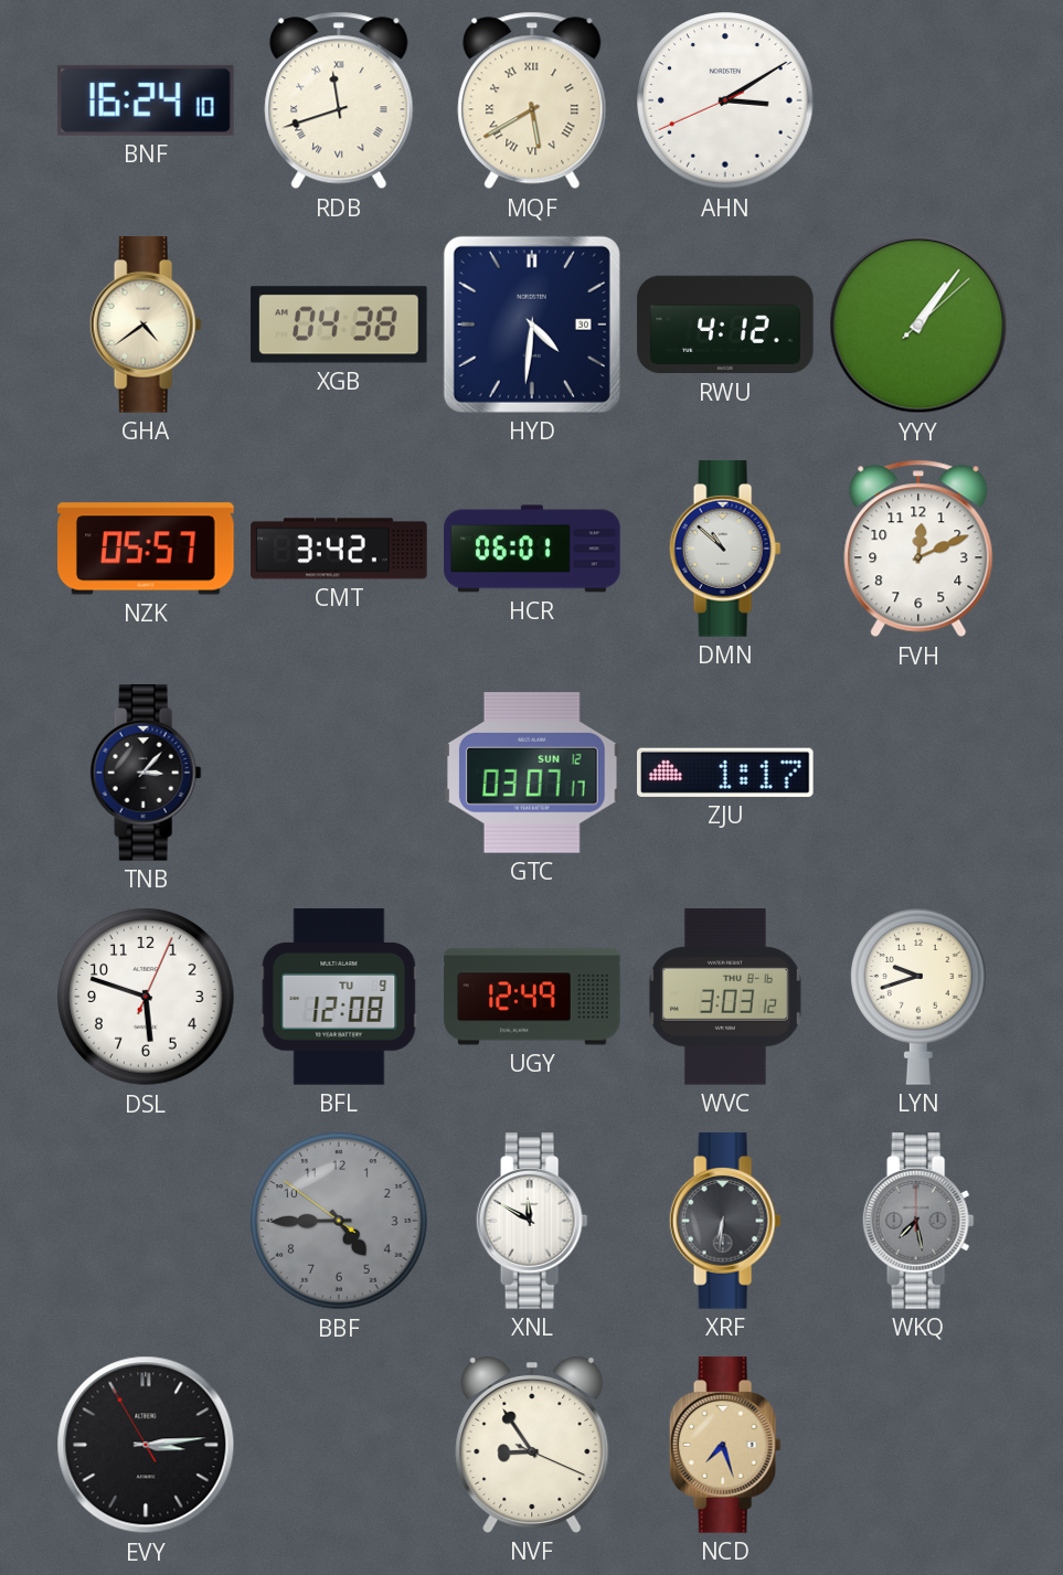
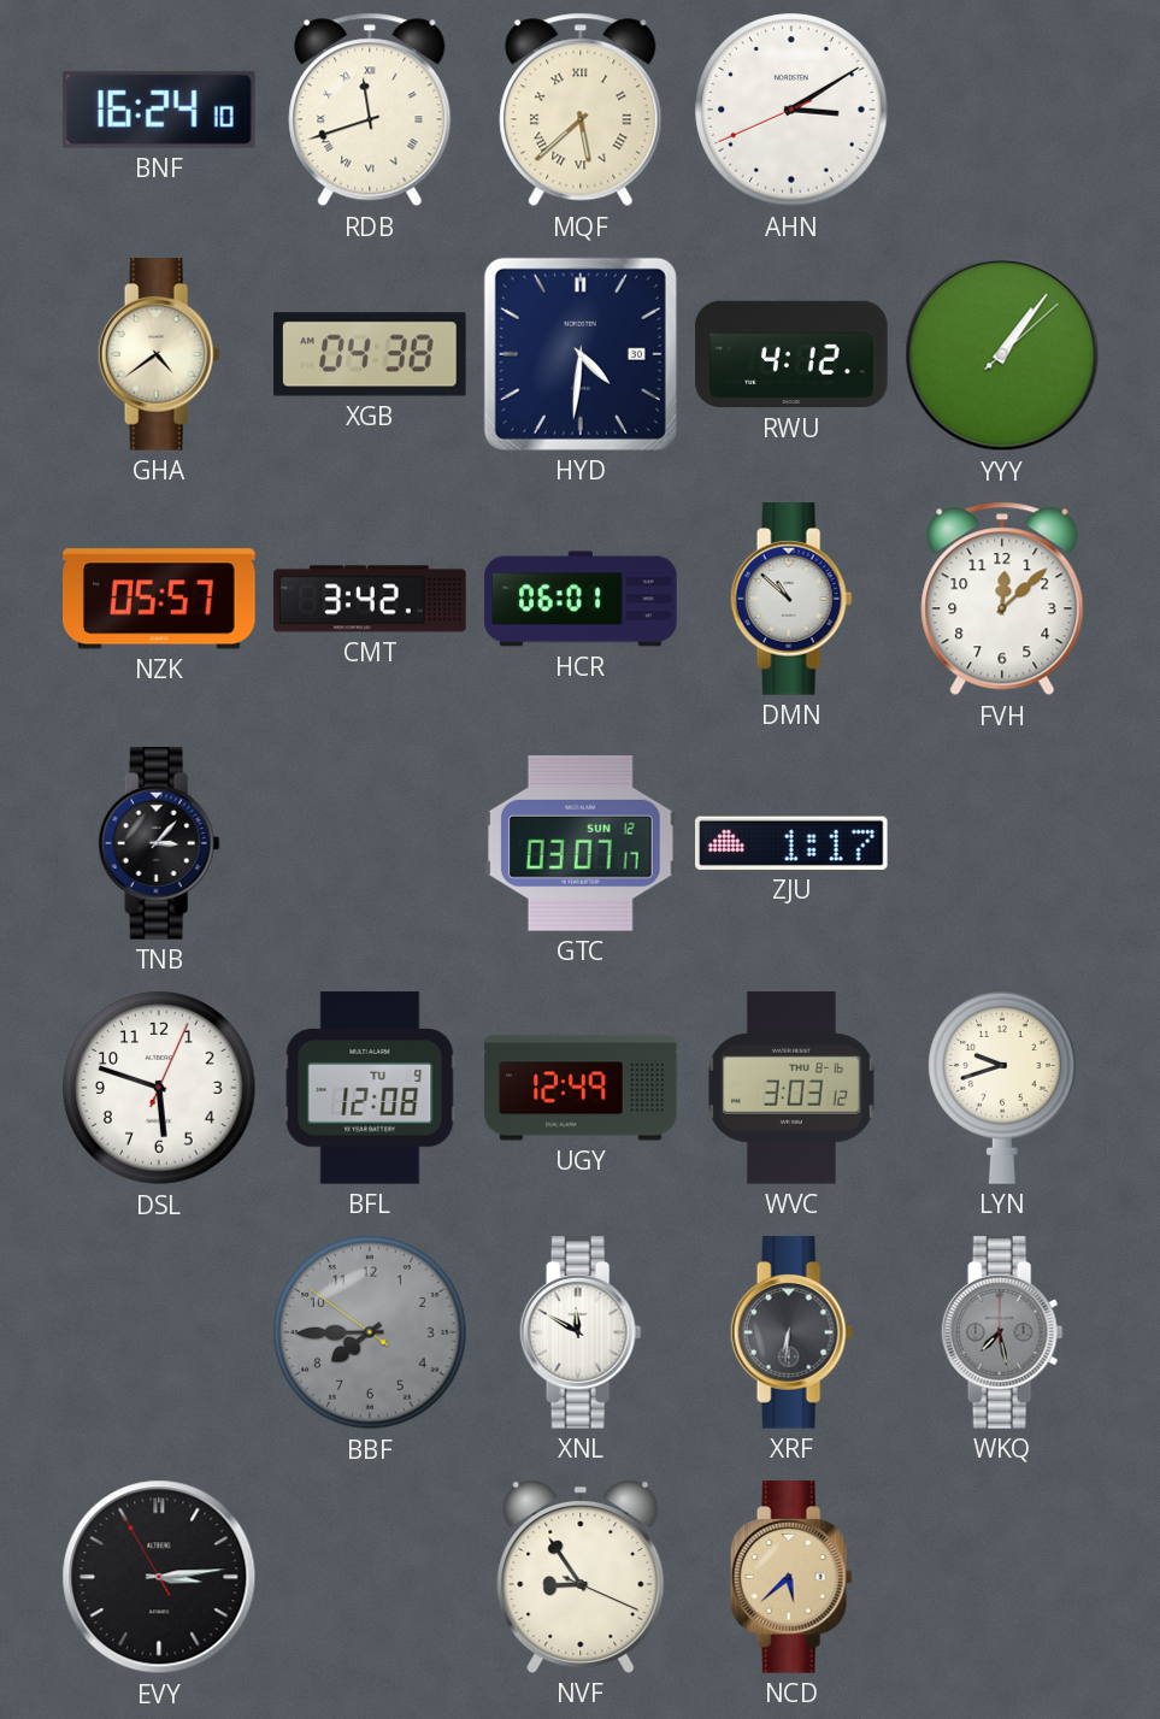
MQF: 5:40 -> 5:38 (581, 110)
FVH: 12:11 -> 12:08 (1002, 599)
BBF: 4:44 -> 7:44 (370, 1332)
NCD: 7:27 -> 5:38 (791, 1577)
